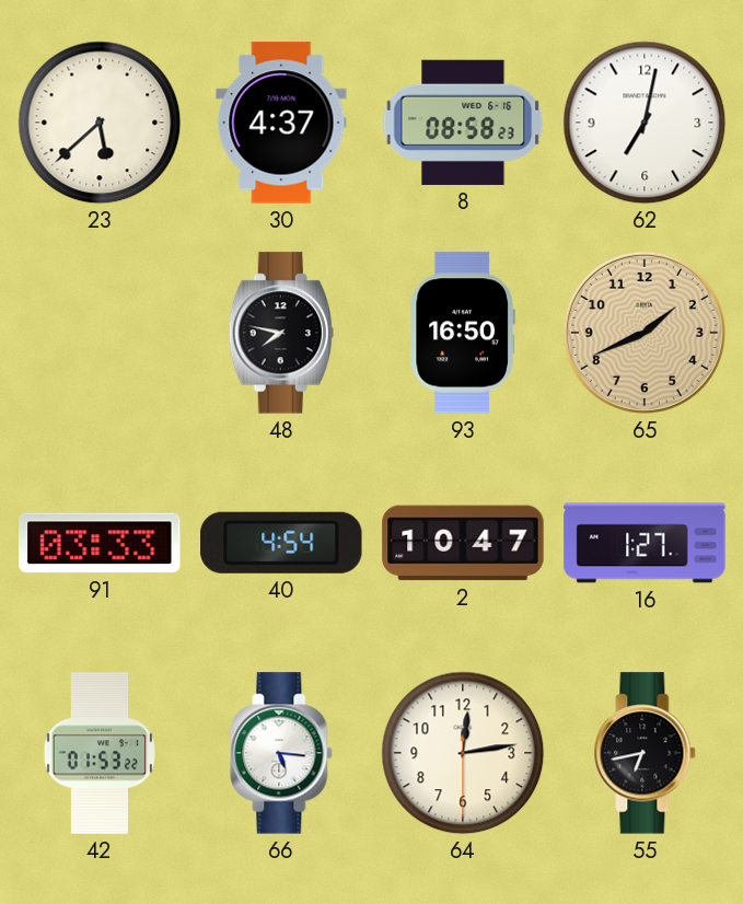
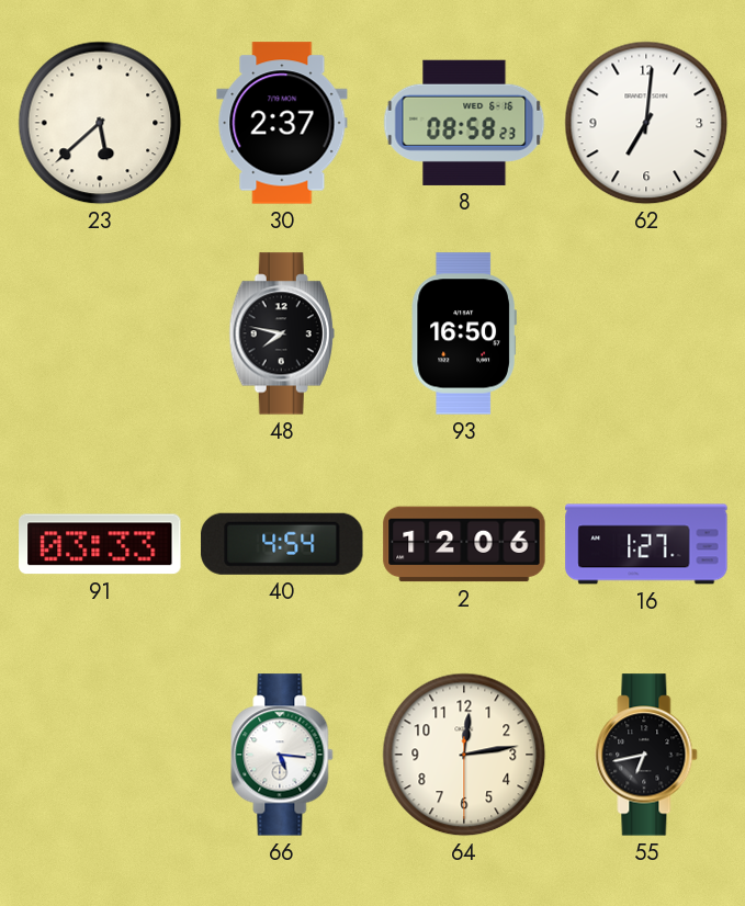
30: 4:37 -> 2:37 (282, 123)
62: 7:02 -> 7:01 (646, 123)
65: 1:41 -> none (645, 333)
2: 10:47 -> 12:06 (464, 544)
42: 01:53 -> none (98, 753)
